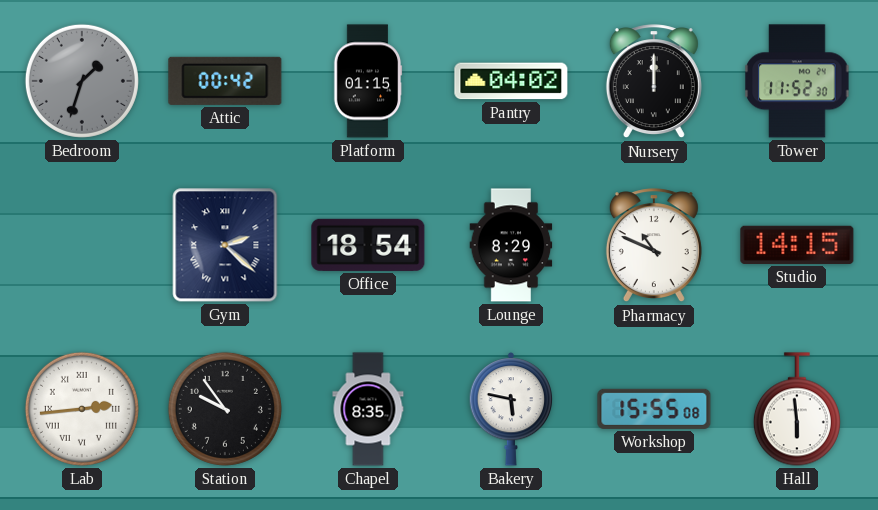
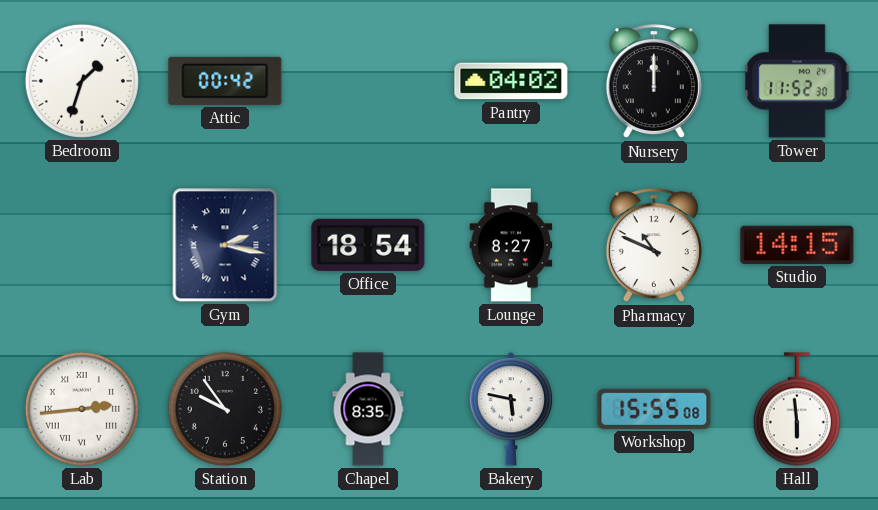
Bedroom dial: grey -> white (82, 81)
Platform: 01:15 -> none (368, 81)
Gym: 2:22 -> 2:17 (225, 245)
Lounge: 8:29 -> 8:27 (511, 245)
